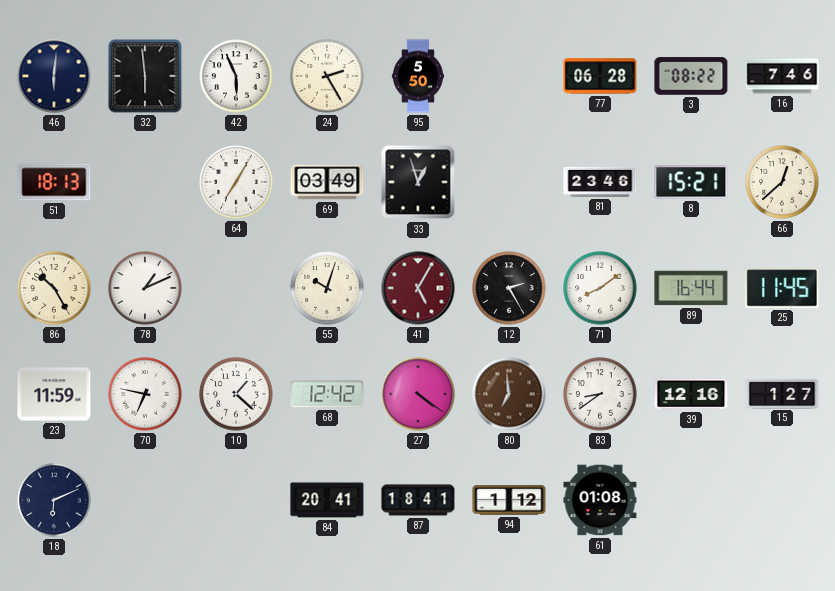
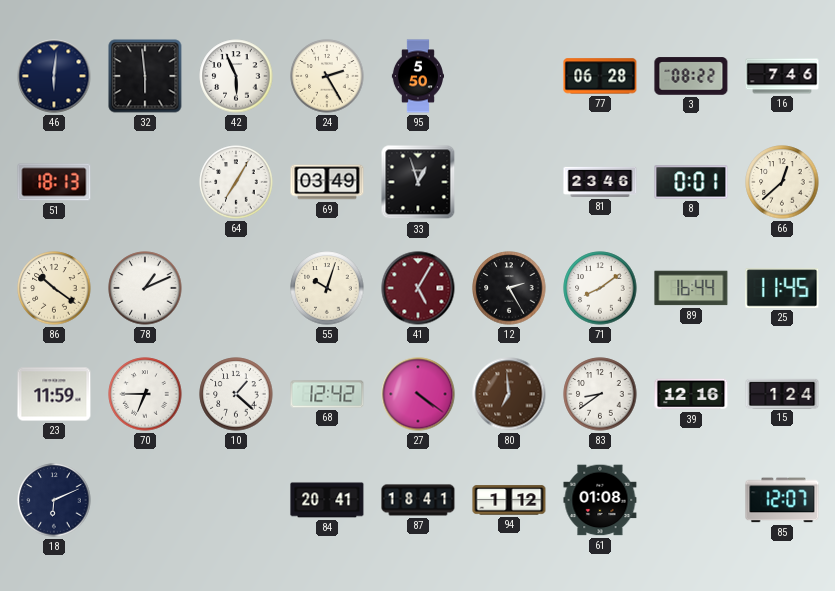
8: 15:21 -> 0:01 (691, 182)
86: 10:25 -> 10:21 (54, 288)
70: 6:47 -> 6:45 (145, 394)
15: 1:27 -> 1:24 (782, 393)
85: none -> 12:07 (782, 500)
